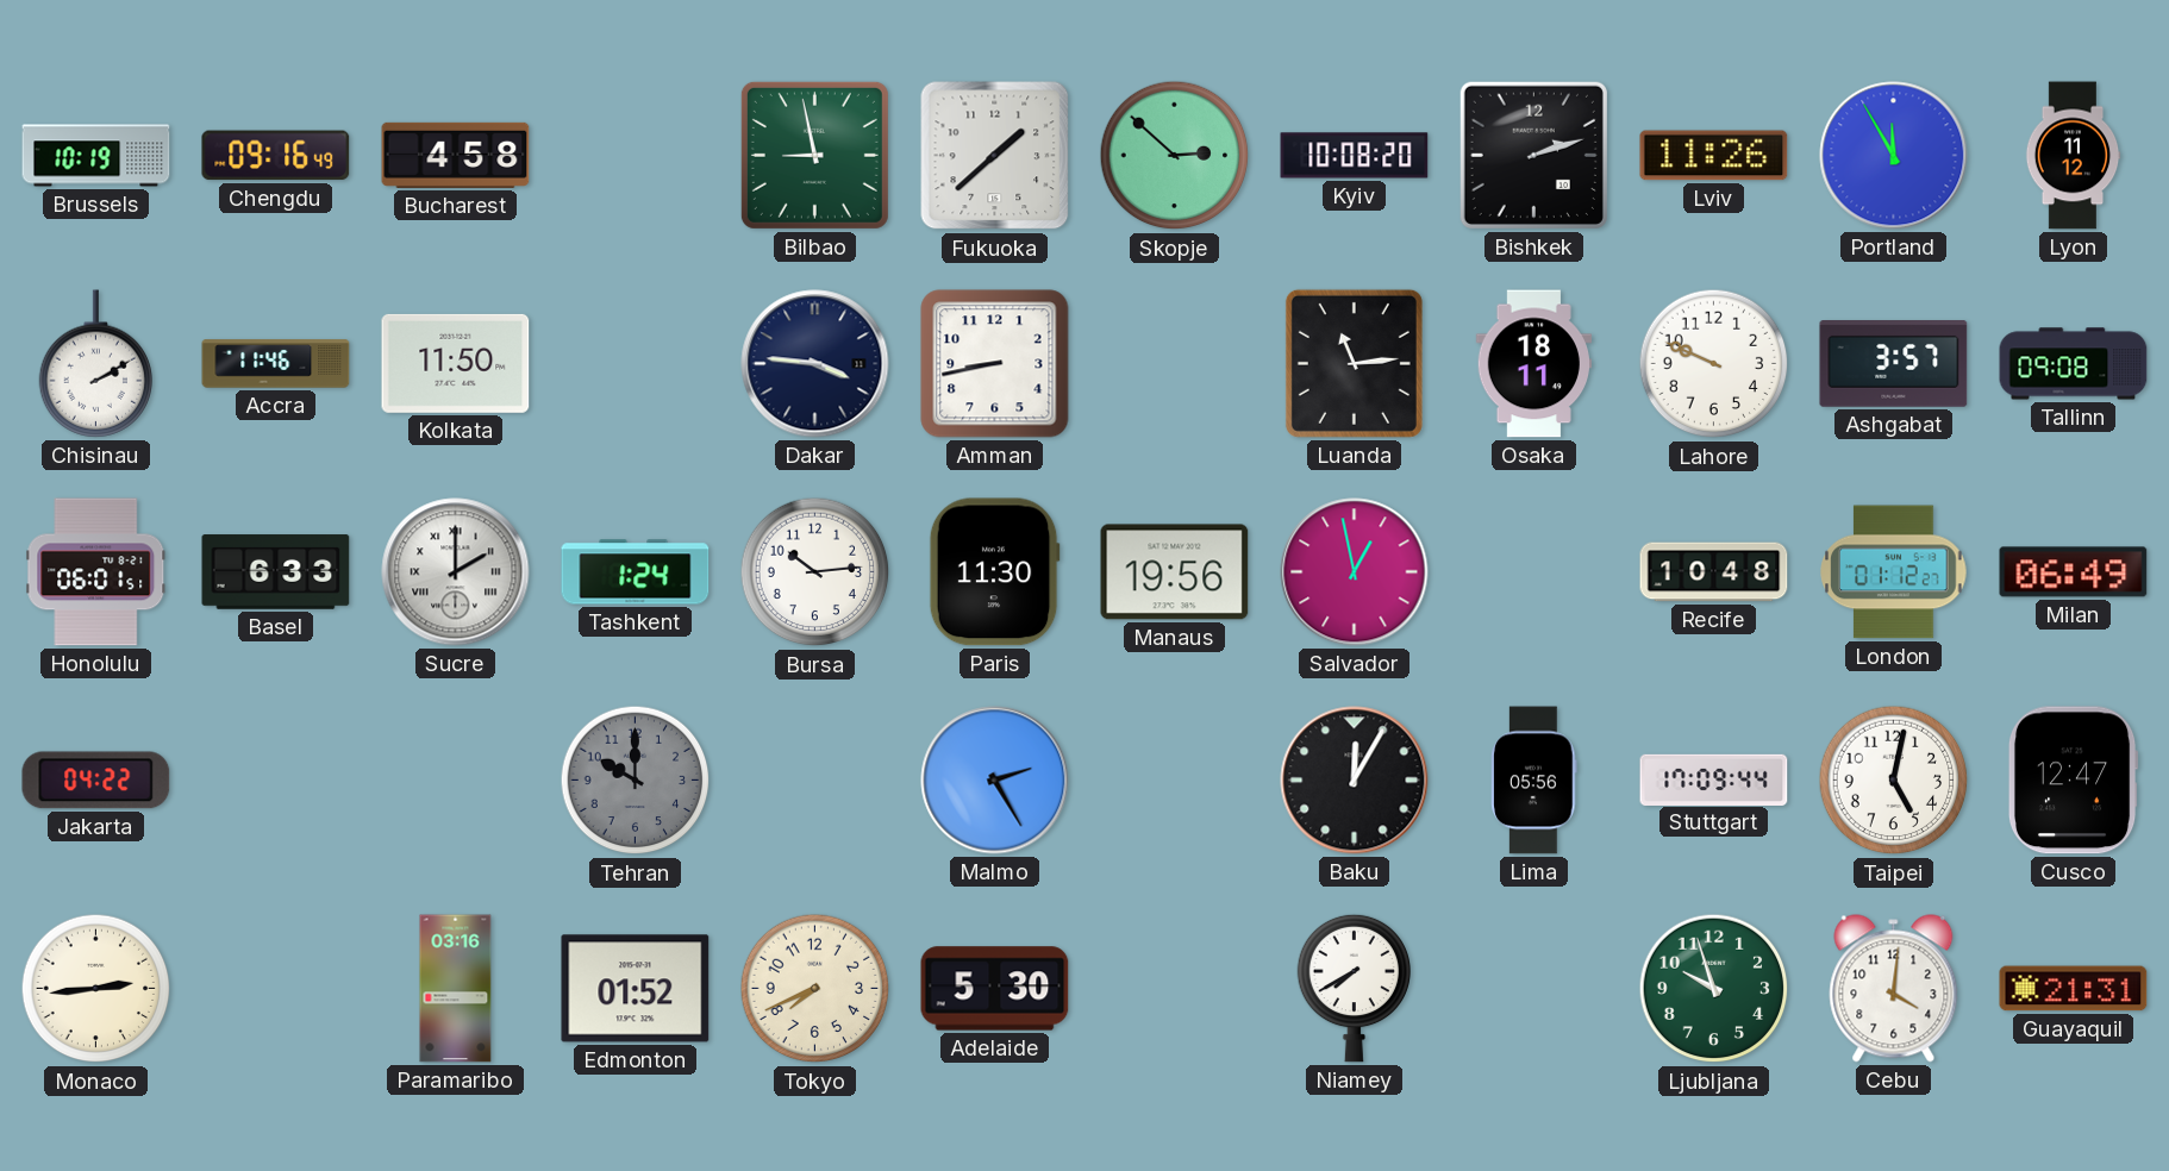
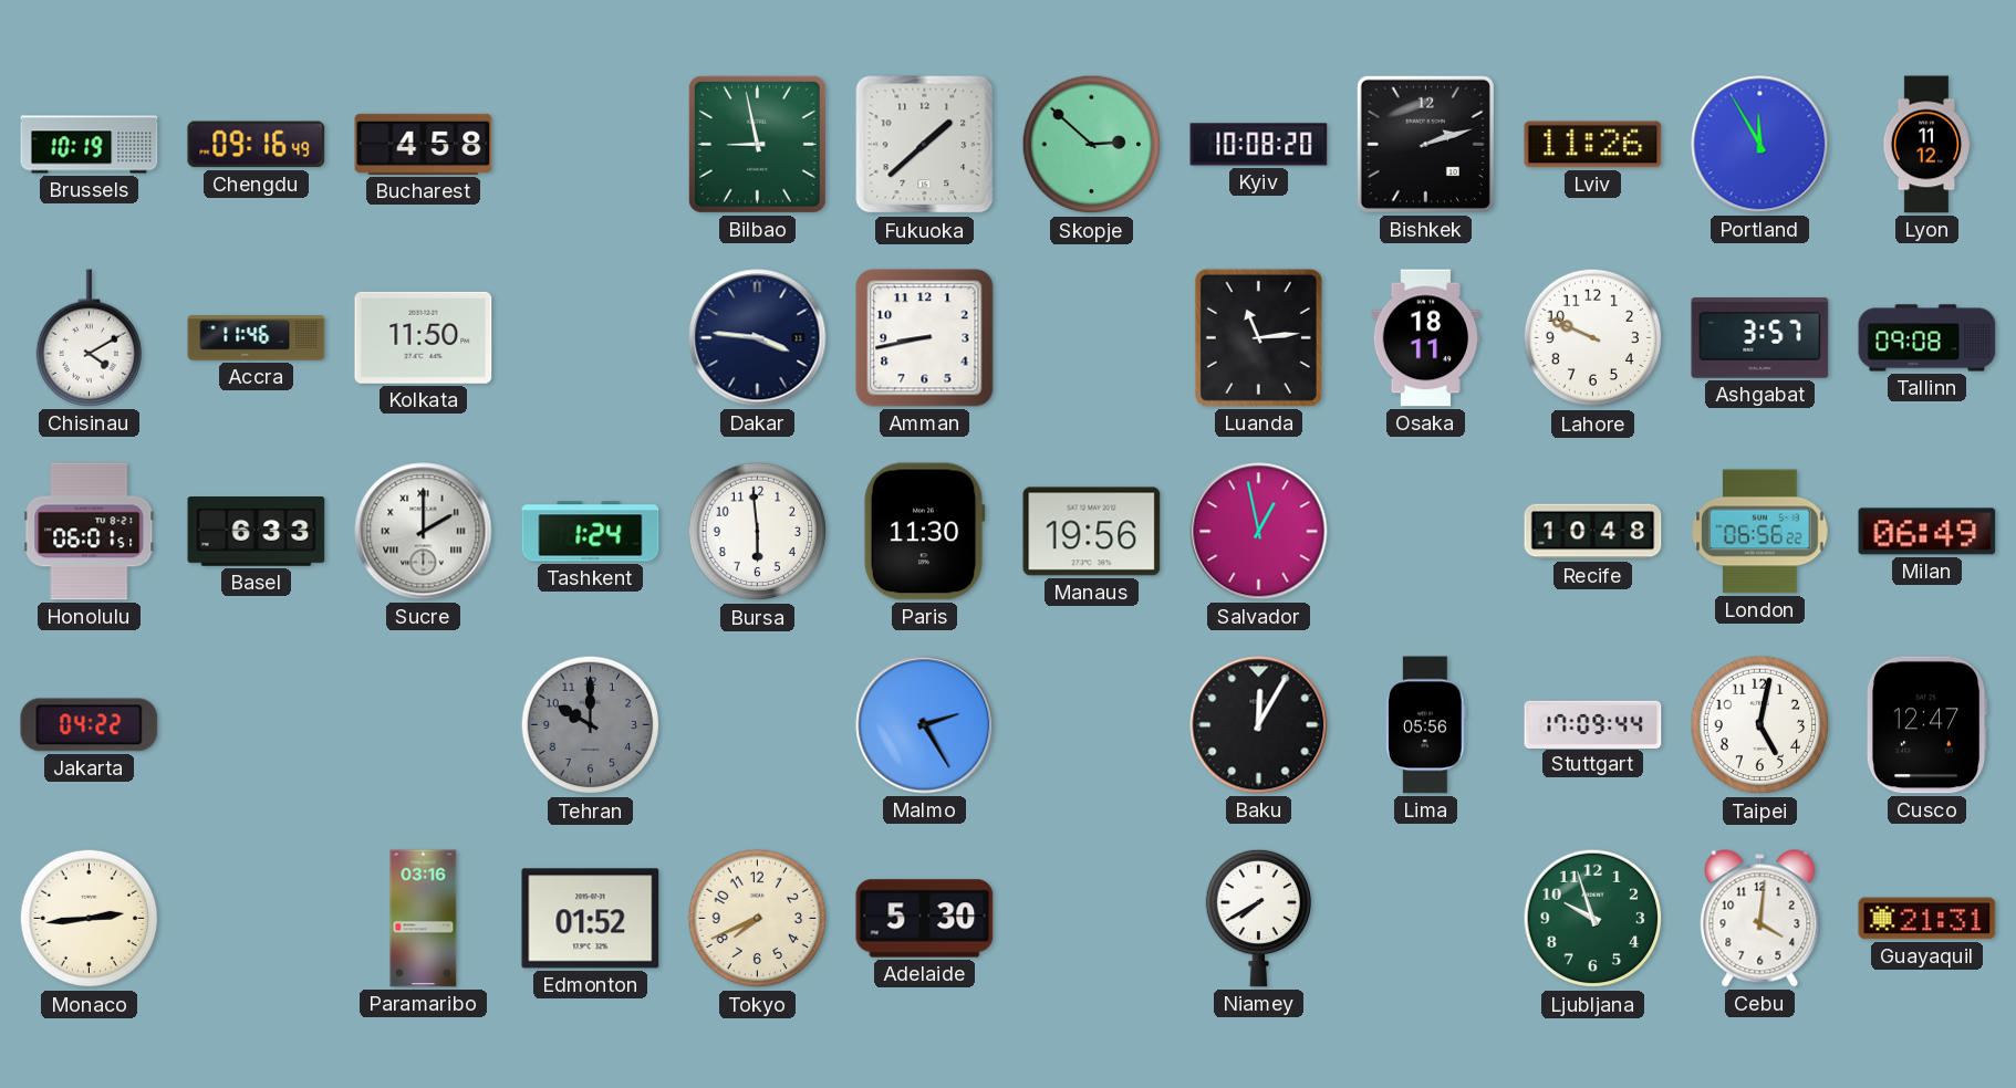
Chisinau: 2:10 -> 4:10 (89, 338)
Bursa: 10:14 -> 5:59 (758, 532)
London: 01:12 -> 06:56 (1760, 532)
